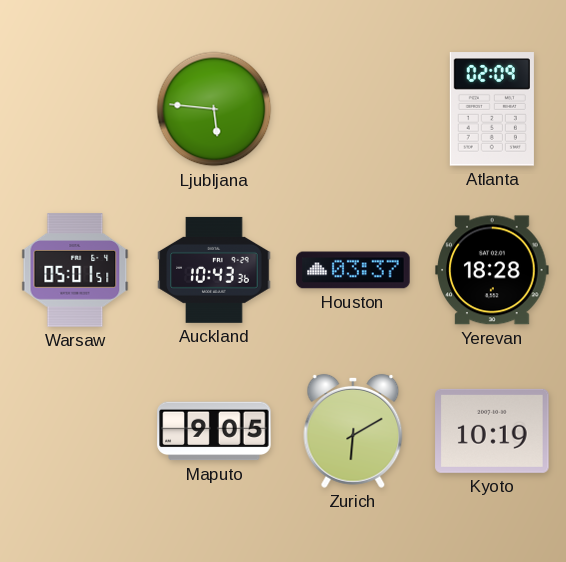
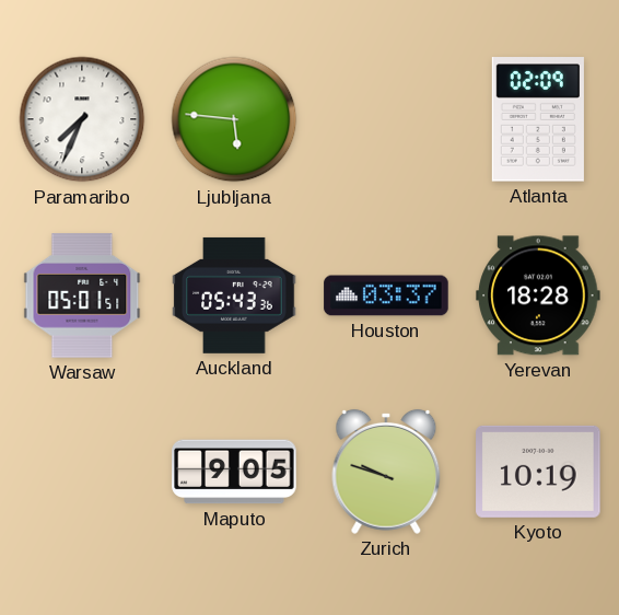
Paramaribo: none -> 7:34 (82, 119)
Auckland: 10:43 -> 05:43 (234, 295)
Zurich: 6:10 -> 9:48 (386, 472)
